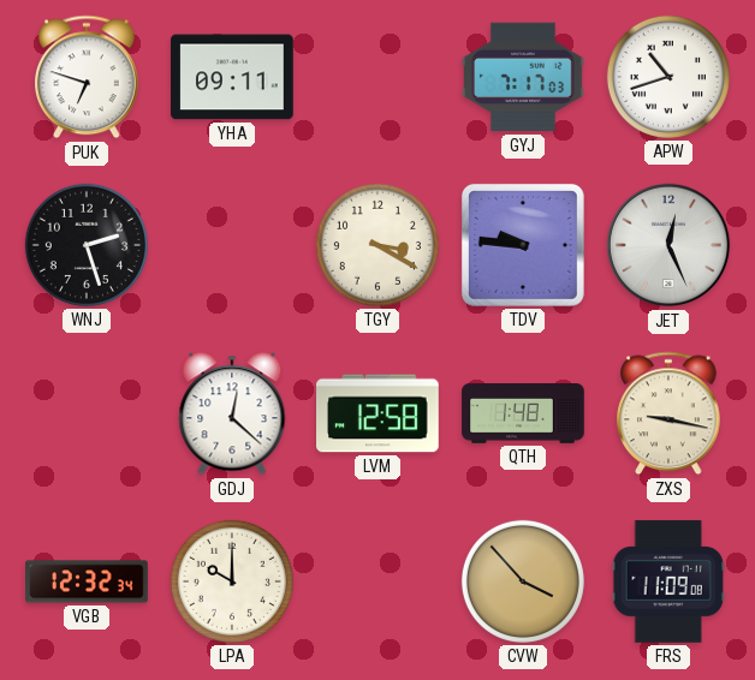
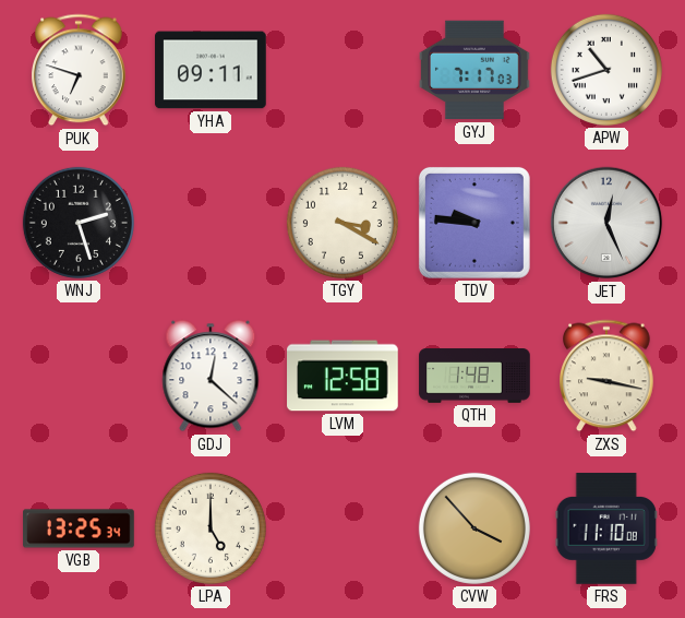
VGB: 12:32 -> 13:25 (79, 528)
LPA: 10:00 -> 5:00 (211, 528)
FRS: 11:09 -> 11:10 (606, 528)
